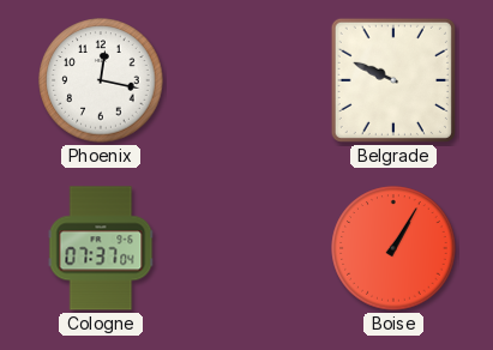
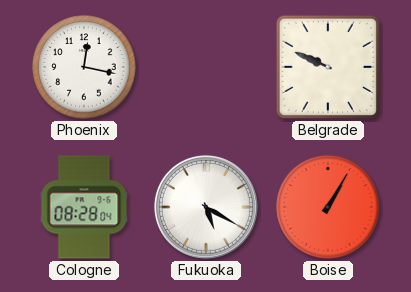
Cologne: 07:37 -> 08:28 (84, 207)
Fukuoka: none -> 5:20 (206, 207)
